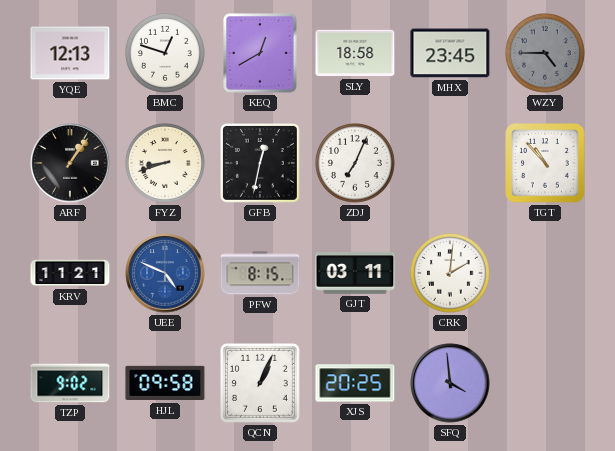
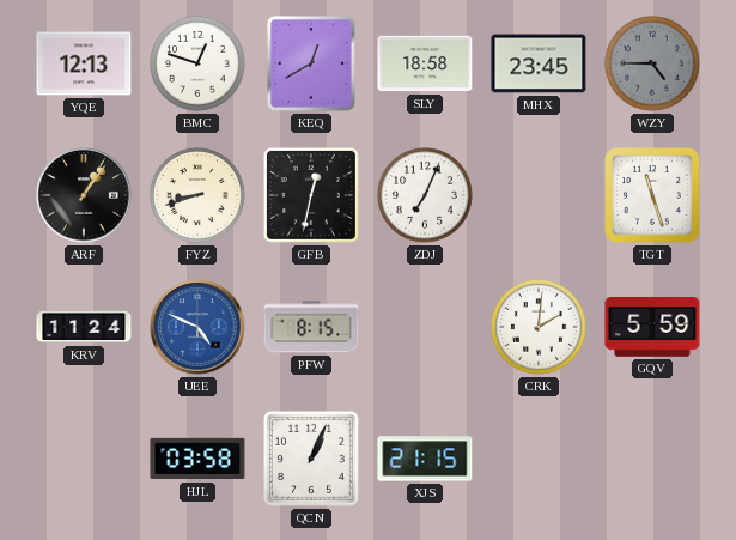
TGT: 10:53 -> 11:27 (652, 195)
KRV: 11:21 -> 11:24 (84, 327)
GJT: 03:11 -> none (355, 274)
GQV: none -> 5:59 (652, 327)
TZP: 9:02 -> none (70, 383)
HJL: 09:58 -> 03:58 (197, 459)
XJS: 20:25 -> 21:15 (425, 459)
SFQ: 3:59 -> none (450, 383)
